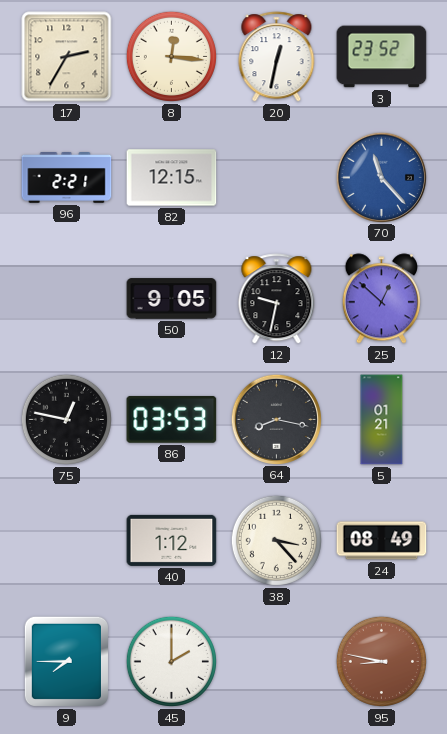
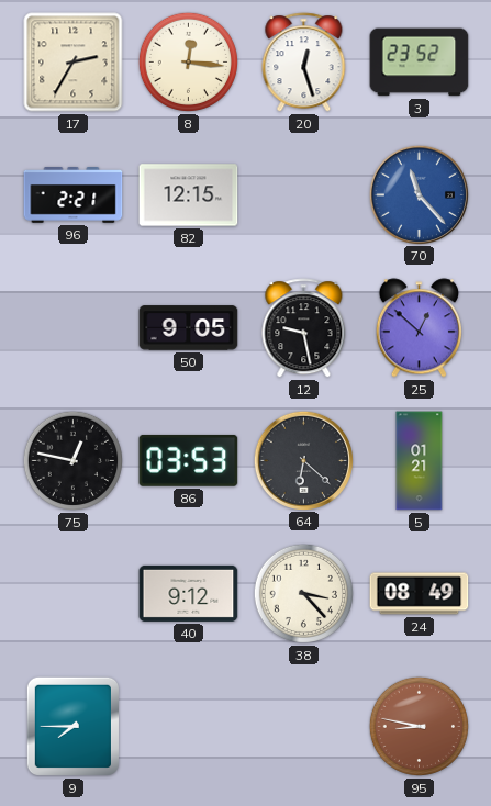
20: 12:32 -> 12:27 (304, 63)
12: 9:32 -> 9:28 (304, 328)
64: 8:17 -> 6:22 (303, 460)
40: 1:12 -> 9:12 (189, 593)
45: 2:00 -> none (171, 661)
